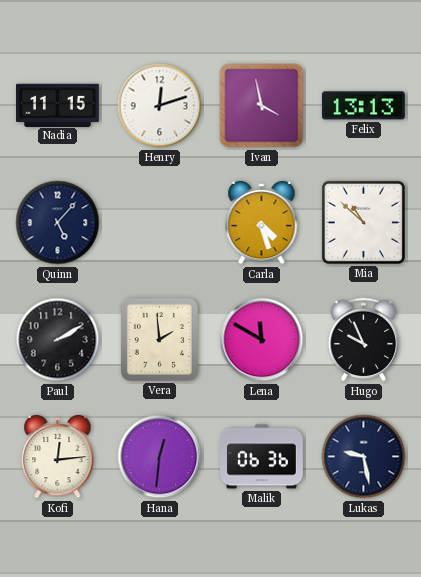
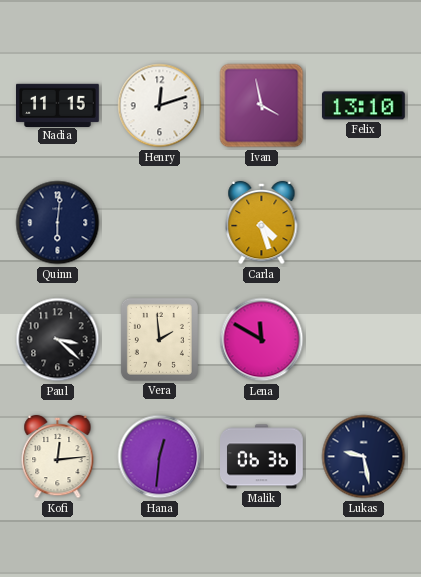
Felix: 13:13 -> 13:10 (363, 106)
Quinn: 5:07 -> 6:01 (58, 223)
Mia: 10:52 -> none (363, 222)
Paul: 2:10 -> 3:22 (58, 340)
Hugo: 9:56 -> none (364, 340)
